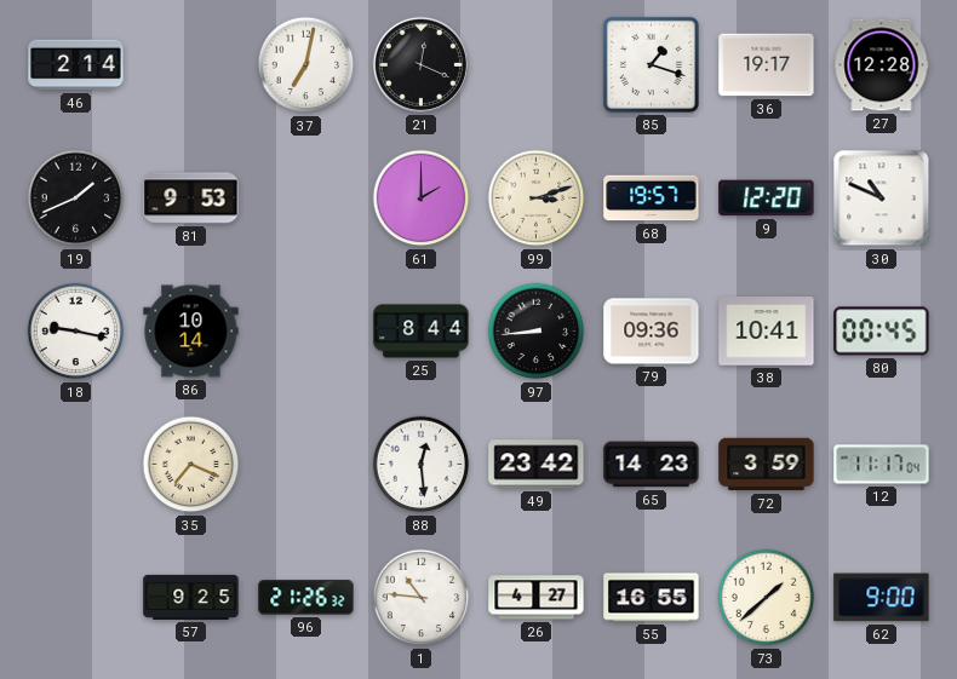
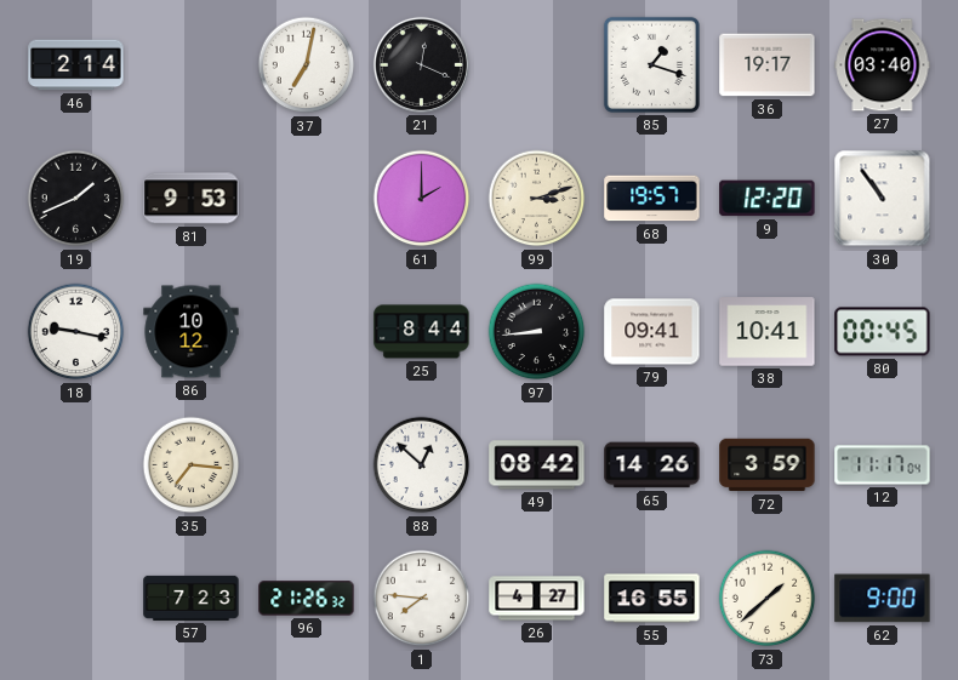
27: 12:28 -> 03:40 (883, 65)
30: 10:49 -> 10:54 (883, 199)
86: 10:14 -> 10:12 (192, 332)
79: 09:36 -> 09:41 (652, 332)
35: 7:19 -> 7:16 (192, 465)
88: 12:29 -> 12:52 (422, 465)
49: 23:42 -> 08:42 (537, 465)
65: 14:23 -> 14:26 (652, 465)
57: 9:25 -> 7:23 (192, 598)
1: 10:46 -> 7:46 (422, 599)
